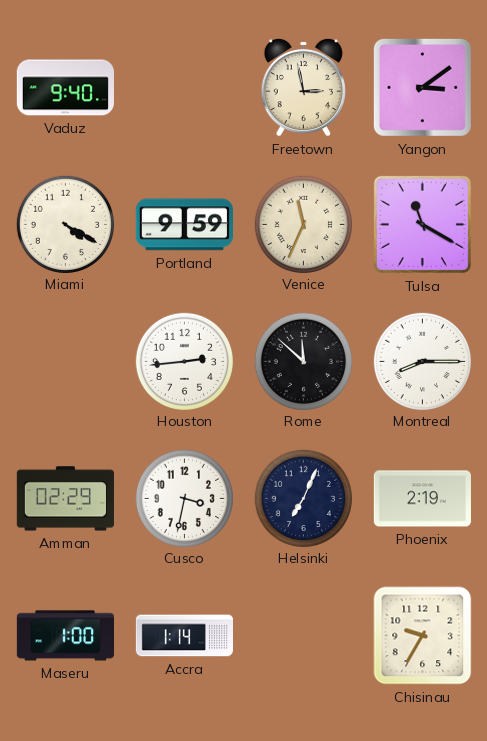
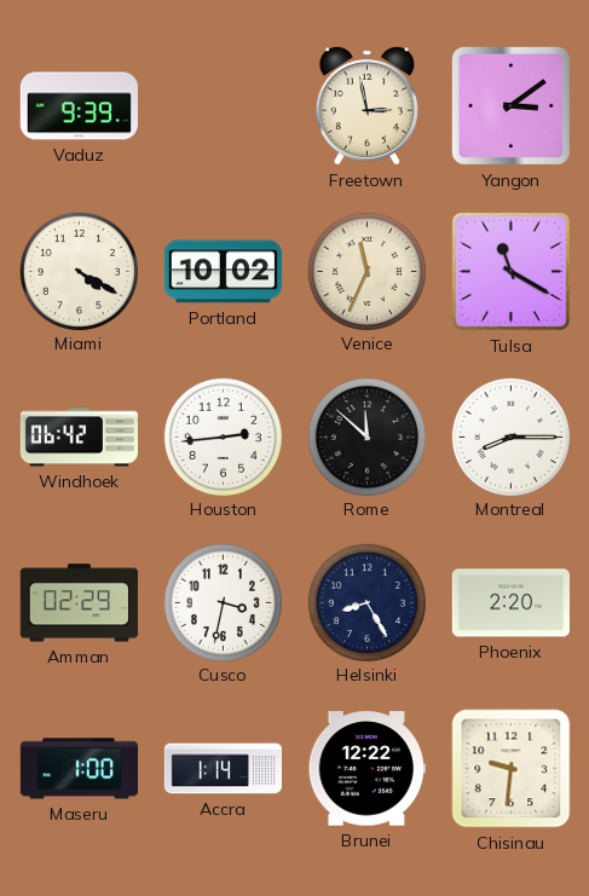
Vaduz: 9:40 -> 9:39 (79, 106)
Portland: 9:59 -> 10:02 (223, 272)
Windhoek: none -> 06:42 (79, 438)
Helsinki: 7:04 -> 8:25 (366, 602)
Phoenix: 2:19 -> 2:20 (510, 603)
Brunei: none -> 12:22 (366, 769)
Chisinau: 9:35 -> 9:31 (512, 769)
